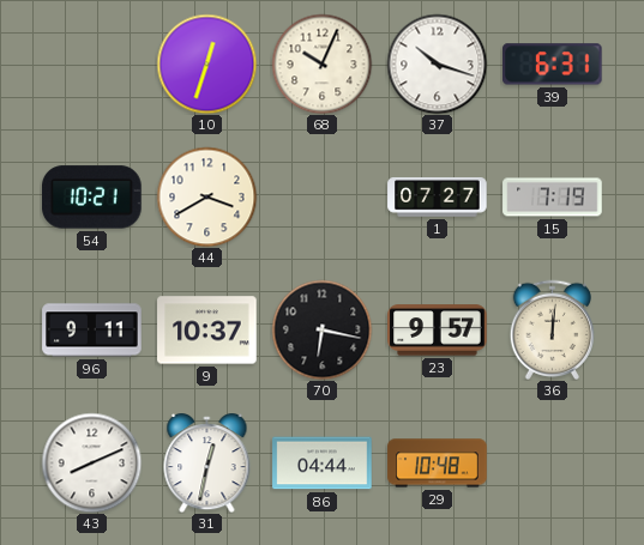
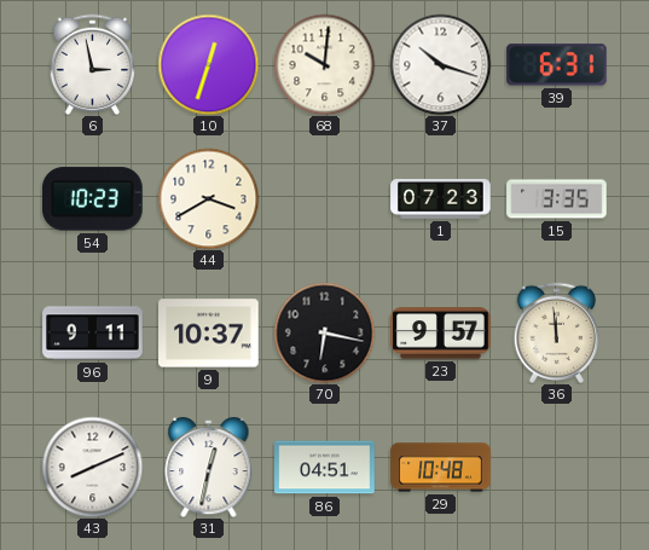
6: none -> 2:58 (92, 64)
68: 10:04 -> 10:01 (324, 64)
54: 10:21 -> 10:23 (93, 199)
1: 07:27 -> 07:23 (441, 199)
15: 7:19 -> 3:35 (557, 199)
36: 12:01 -> 11:59 (556, 332)
86: 04:44 -> 04:51 (325, 468)
